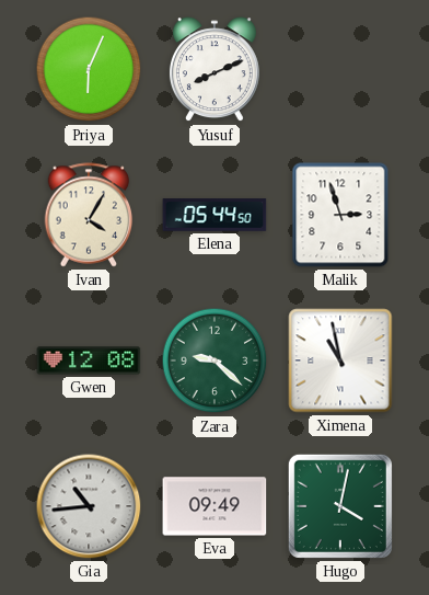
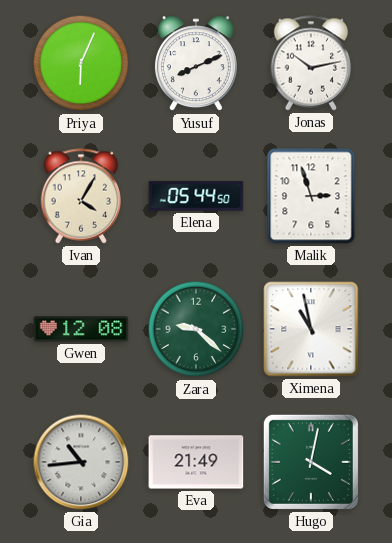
Jonas: none -> 10:13 (311, 63)
Eva: 09:49 -> 21:49 (196, 462)
